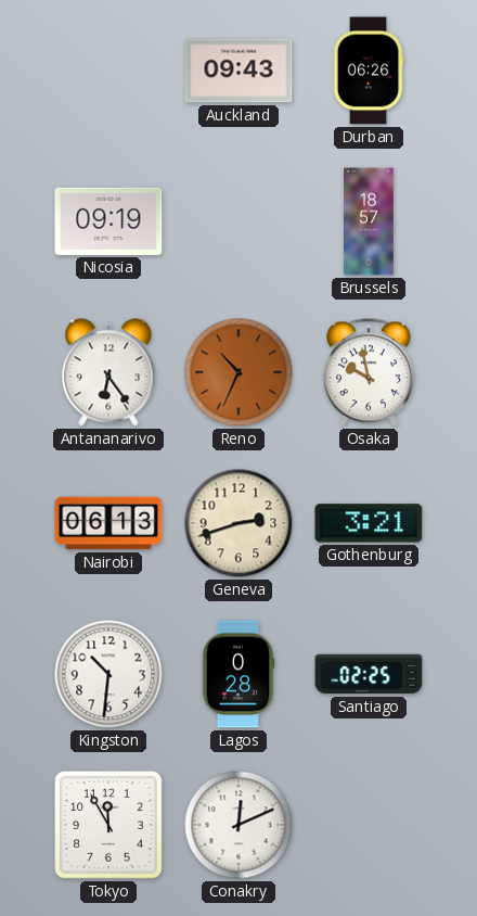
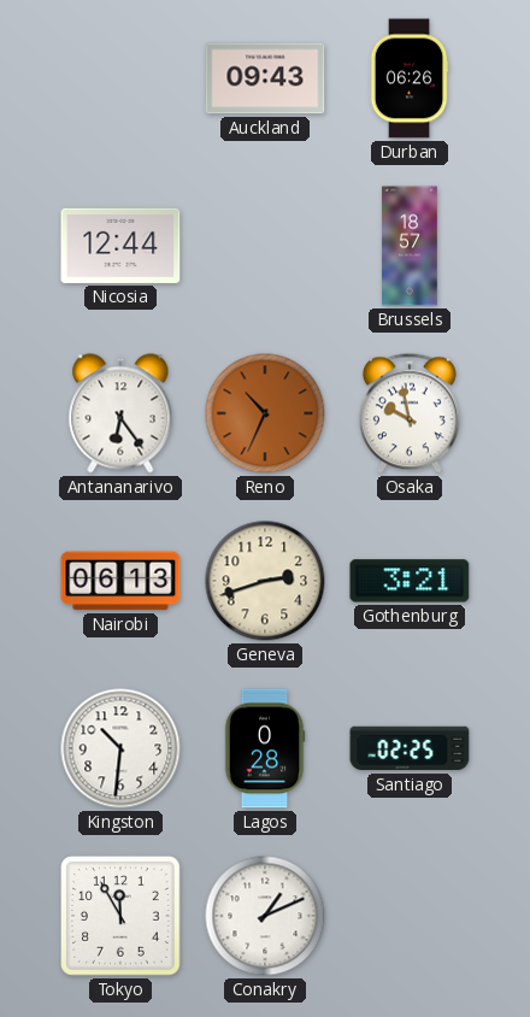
Nicosia: 09:19 -> 12:44 (120, 246)
Conakry: 12:11 -> 1:11 (265, 916)
